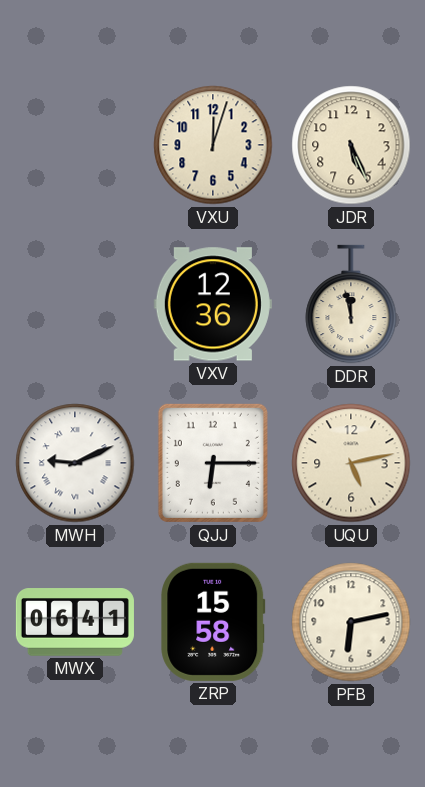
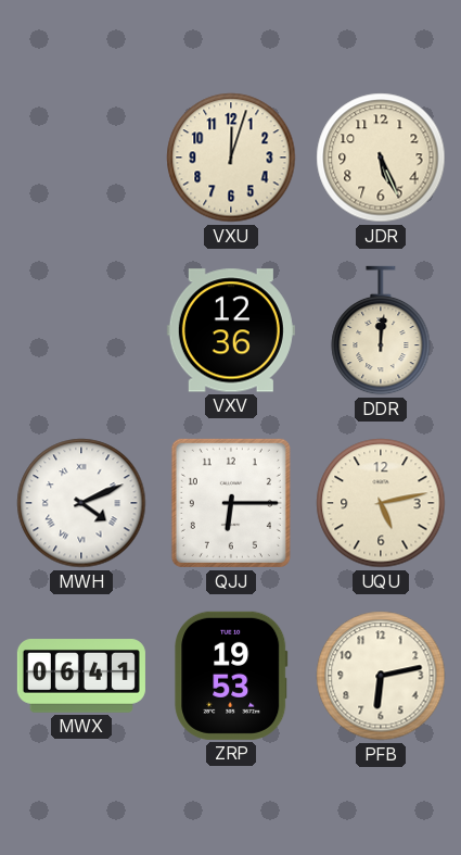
DDR: 11:58 -> 12:01 (381, 330)
MWH: 9:11 -> 4:11 (81, 503)
ZRP: 15:58 -> 19:53 (231, 676)
